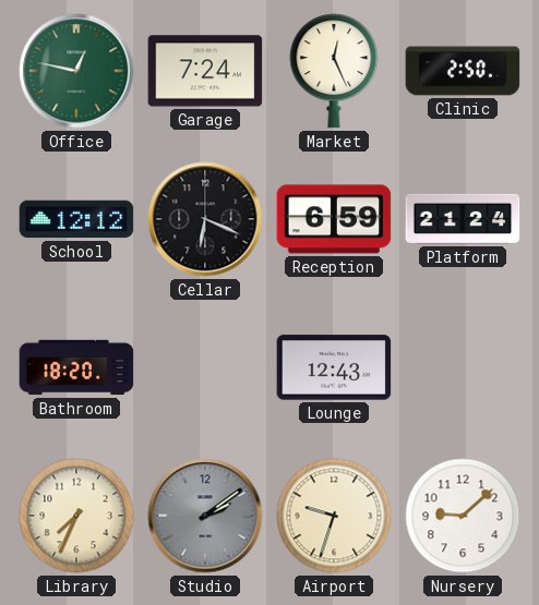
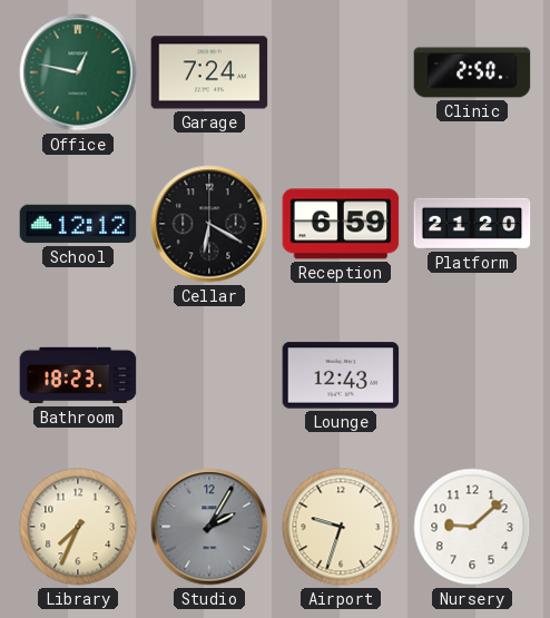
Market: 12:26 -> none (334, 71)
Cellar: 6:19 -> 6:20 (209, 224)
Platform: 21:24 -> 21:20 (472, 224)
Bathroom: 18:20 -> 18:23 (78, 375)
Studio: 2:09 -> 2:05 (209, 527)
